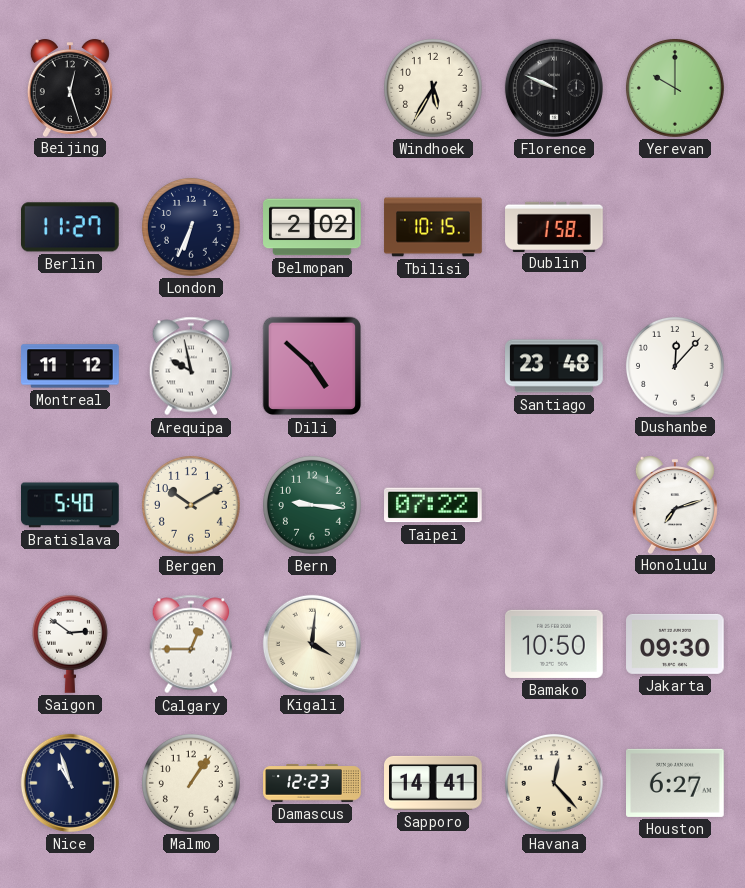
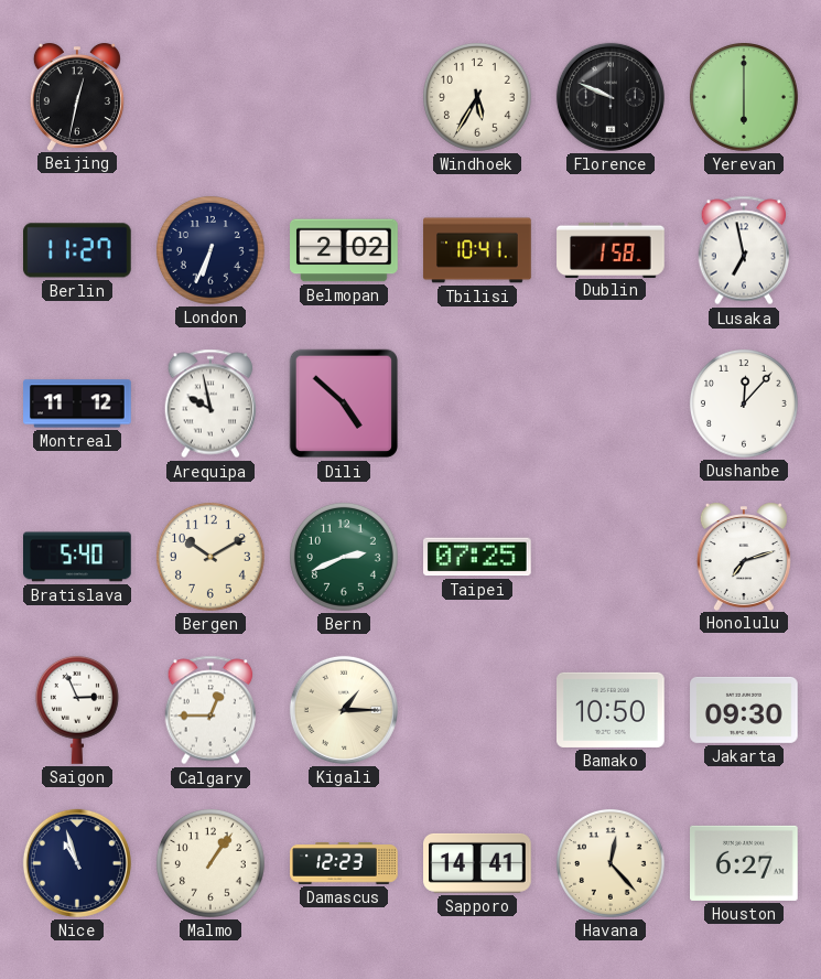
Beijing: 12:27 -> 12:32 (77, 97)
Yerevan: 10:00 -> 6:00 (744, 97)
Tbilisi: 10:15 -> 10:41 (477, 250)
Lusaka: none -> 6:58 (744, 250)
Santiago: 23:48 -> none (554, 366)
Bern: 9:16 -> 2:41 (344, 557)
Taipei: 07:22 -> 07:25 (478, 557)
Saigon: 2:51 -> 2:56 (77, 710)
Kigali: 4:01 -> 1:15 (344, 710)
